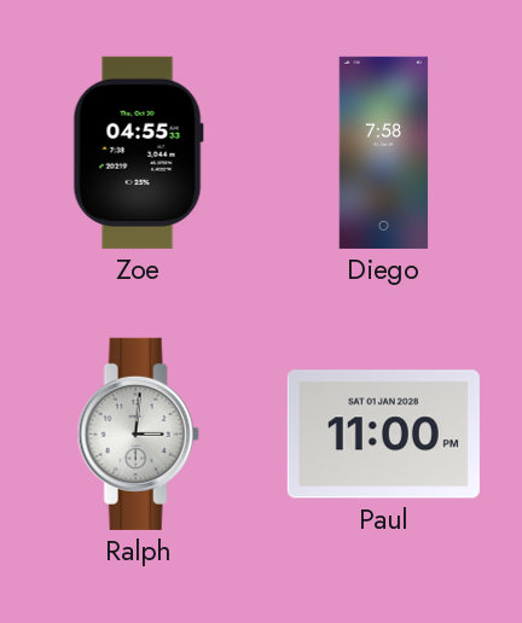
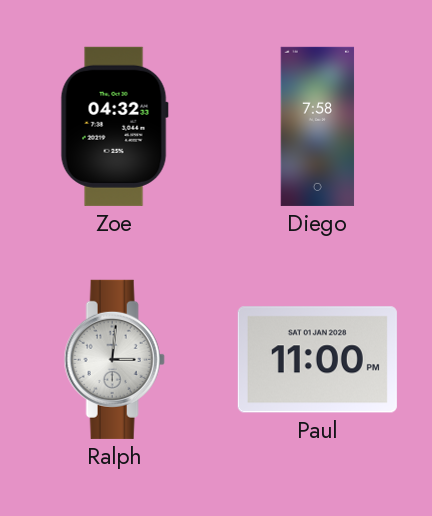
Zoe: 04:55 -> 04:32 (114, 126)
